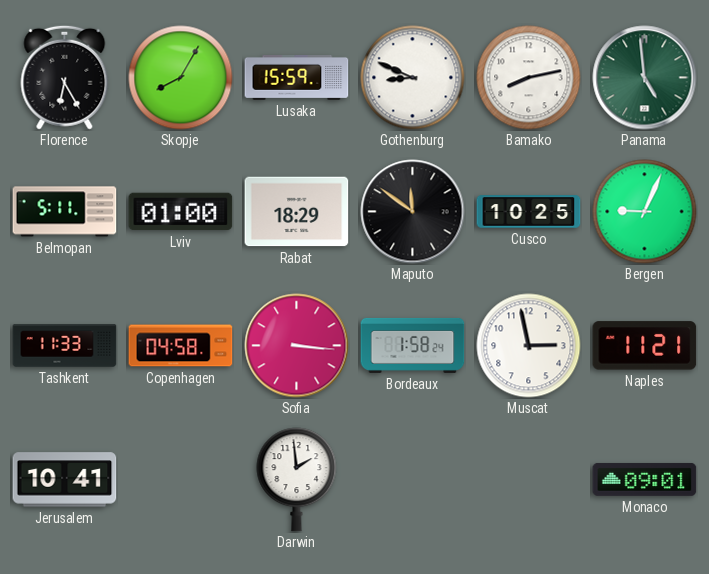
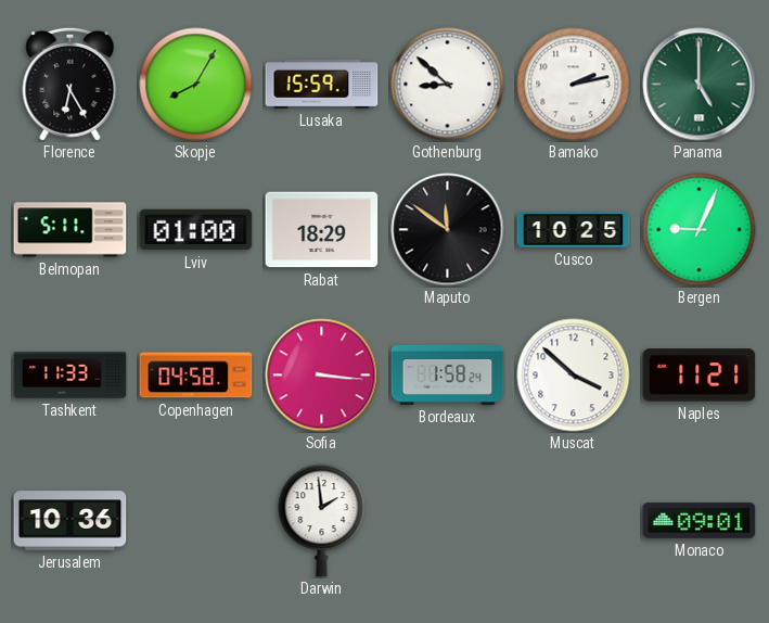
Gothenburg: 8:49 -> 8:52 (448, 85)
Bamako: 8:13 -> 2:13 (574, 85)
Panama: 4:59 -> 5:00 (700, 85)
Muscat: 2:58 -> 3:52 (574, 376)
Jerusalem: 10:41 -> 10:36 (71, 521)
